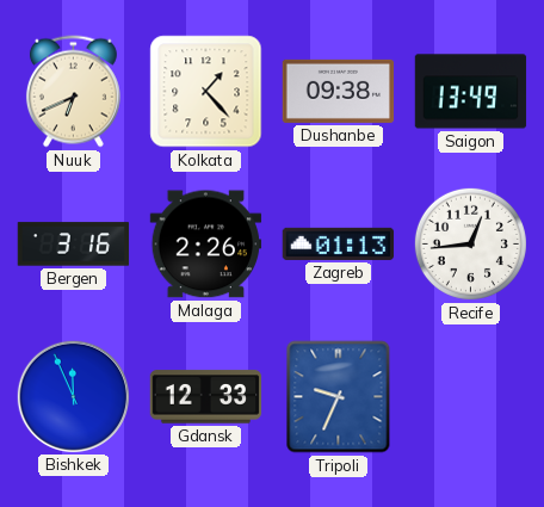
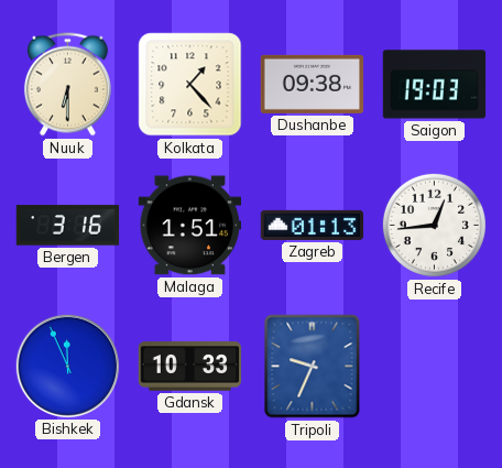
Nuuk: 6:41 -> 6:30 (67, 85)
Saigon: 13:49 -> 19:03 (435, 85)
Malaga: 2:26 -> 1:51 (190, 226)
Gdansk: 12:33 -> 10:33 (190, 367)
